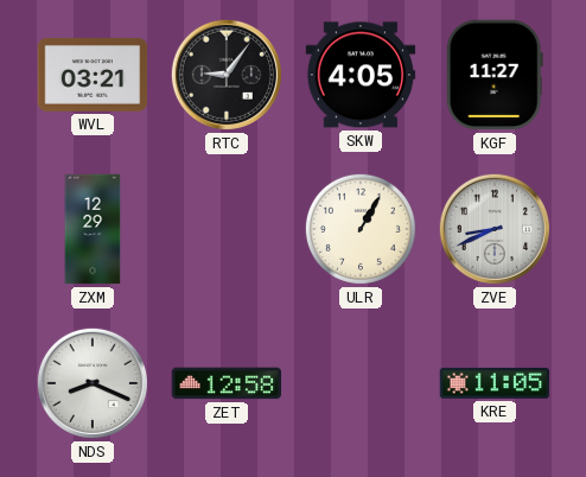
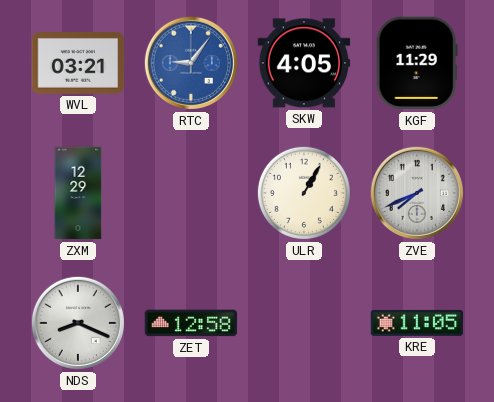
RTC dial: black -> blue (191, 63)
KGF: 11:27 -> 11:29 (417, 63)
ZVE: 8:41 -> 7:41 (417, 193)
